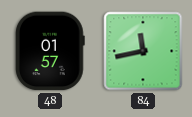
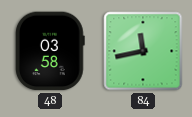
48: 01:57 -> 03:58 (50, 51)
